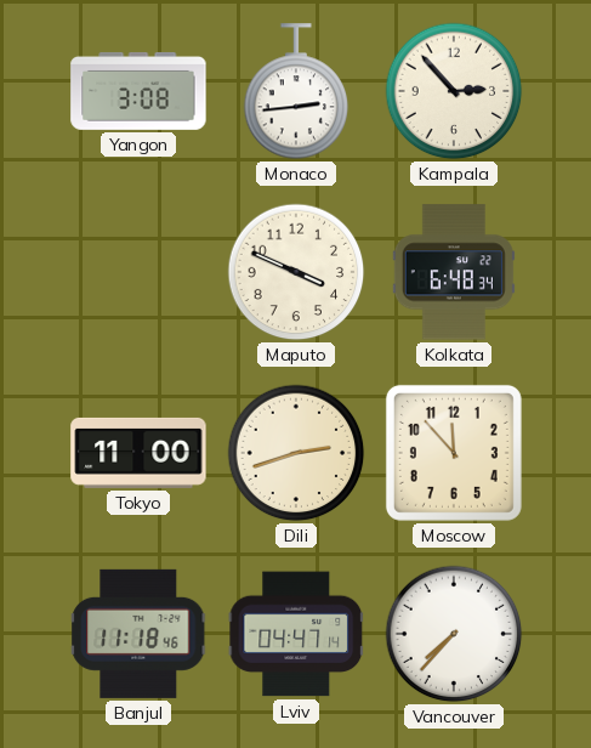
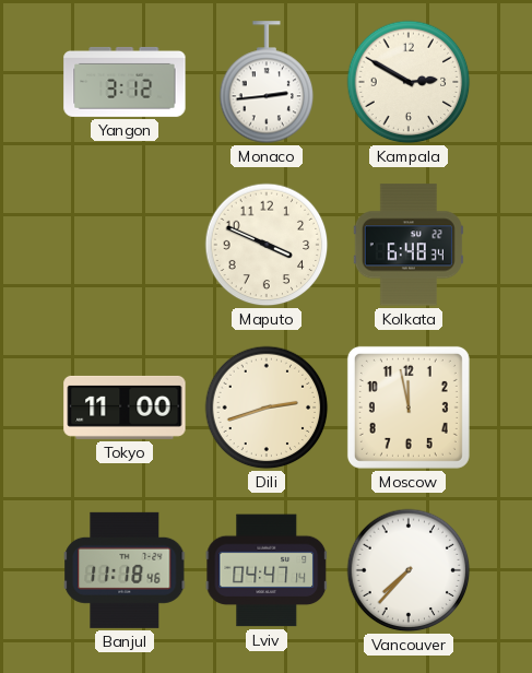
Yangon: 3:08 -> 3:12 (125, 82)
Kampala: 2:53 -> 2:50 (409, 82)
Moscow: 11:53 -> 11:58 (409, 408)
